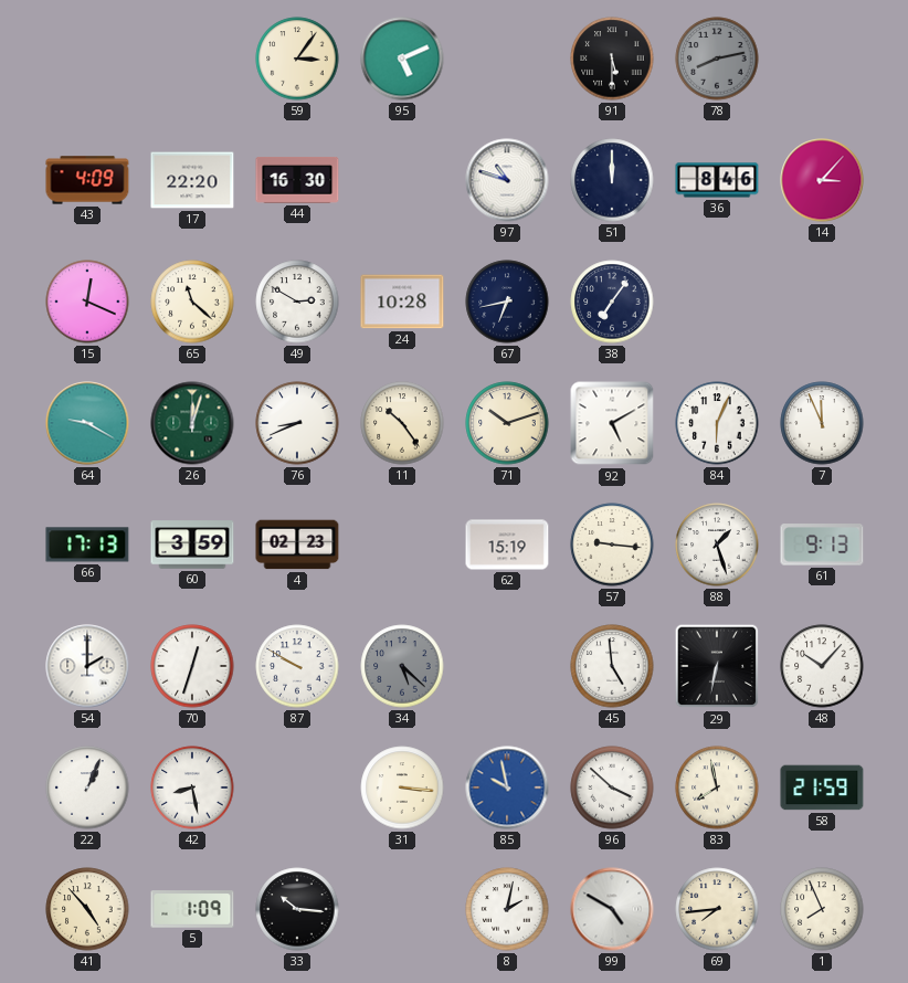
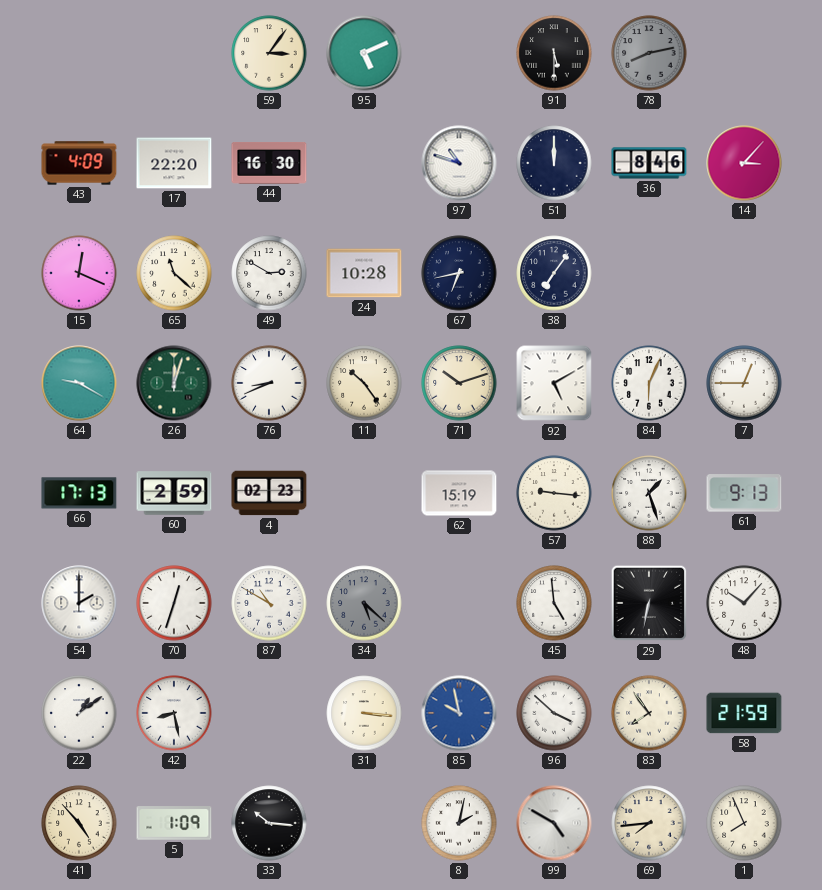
7: 11:56 -> 12:45 (744, 383)
60: 3:59 -> 2:59 (174, 493)
87: 9:50 -> 10:50 (269, 603)
22: 1:04 -> 1:09 (79, 713)
83: 7:58 -> 7:54 (649, 713)
